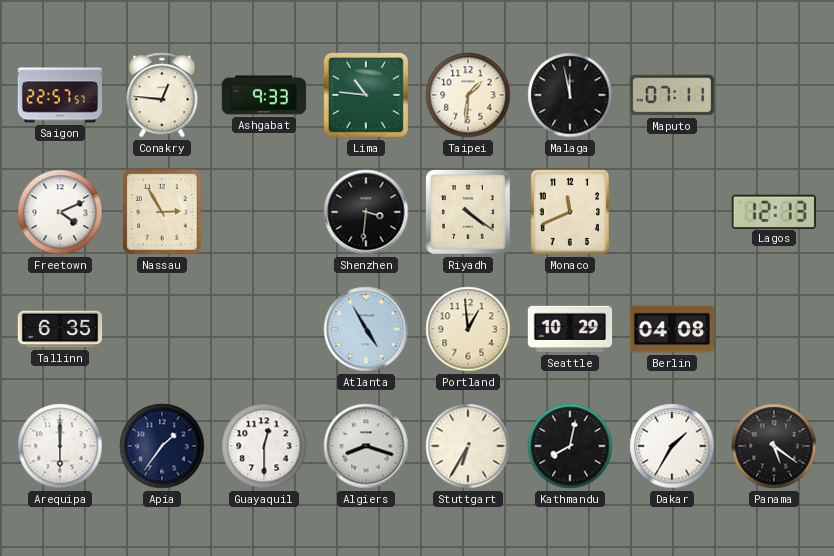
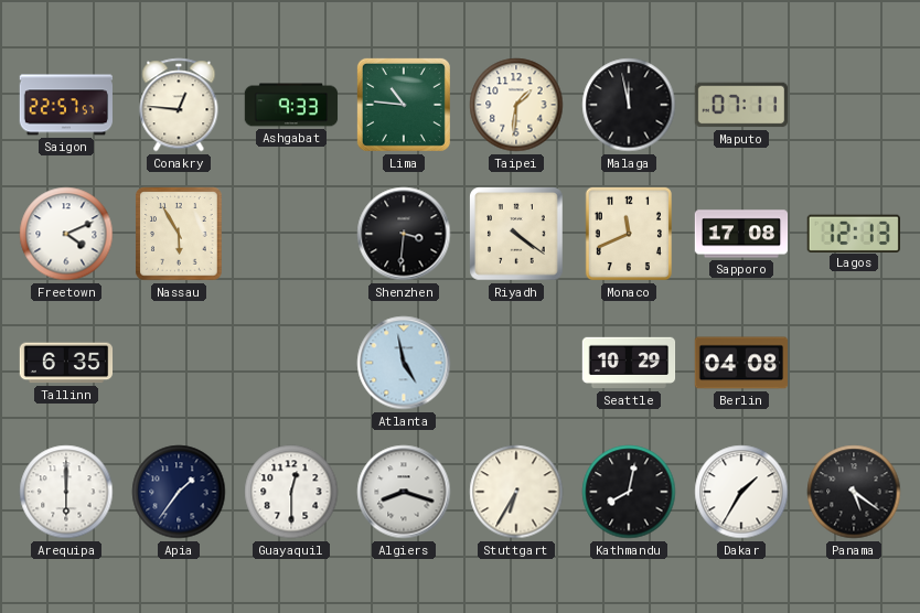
Nassau: 2:55 -> 5:55 (179, 234)
Sapporo: none -> 17:08 (741, 234)
Atlanta: 4:55 -> 4:58 (404, 363)
Portland: 12:59 -> none (468, 329)
